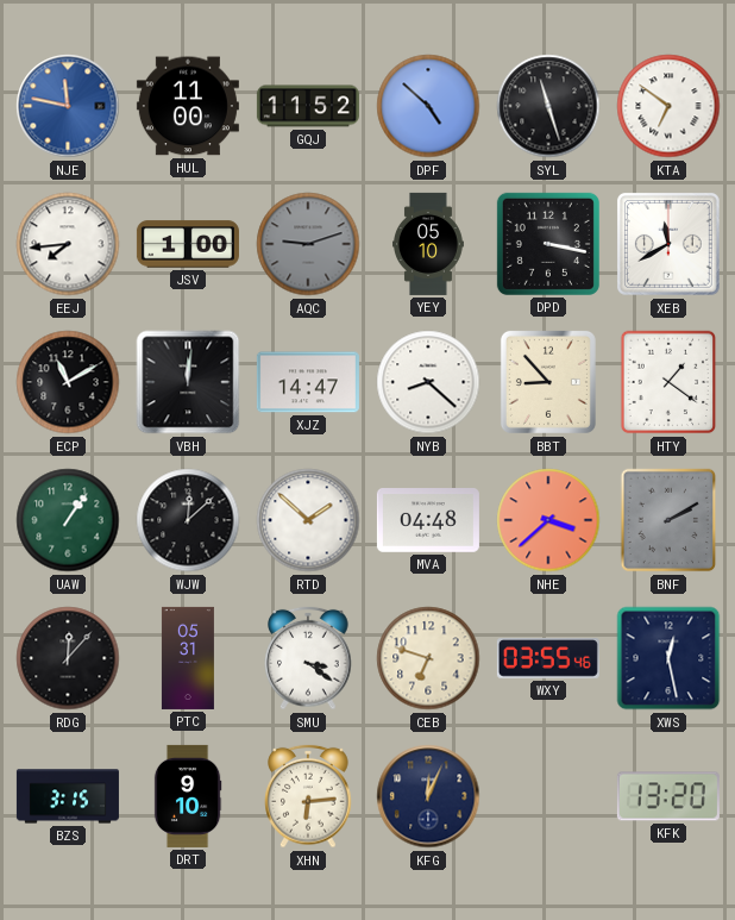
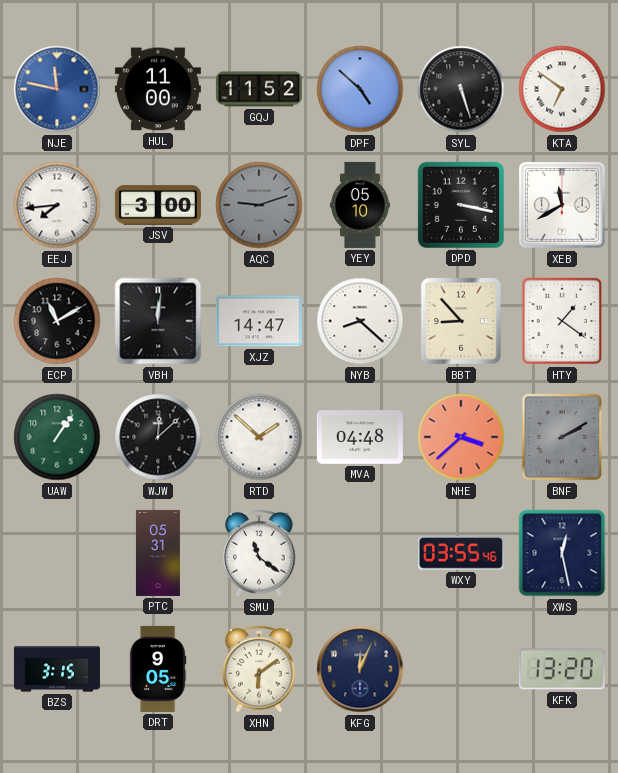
SYL: 11:27 -> 5:27 (461, 89)
JSV: 1:00 -> 3:00 (158, 205)
RDG: 12:07 -> none (68, 658)
SMU: 3:21 -> 11:21 (259, 553)
CEB: 6:48 -> none (428, 658)
DRT: 9:10 -> 9:05 (158, 669)
XHN: 6:14 -> 6:09 (259, 669)
